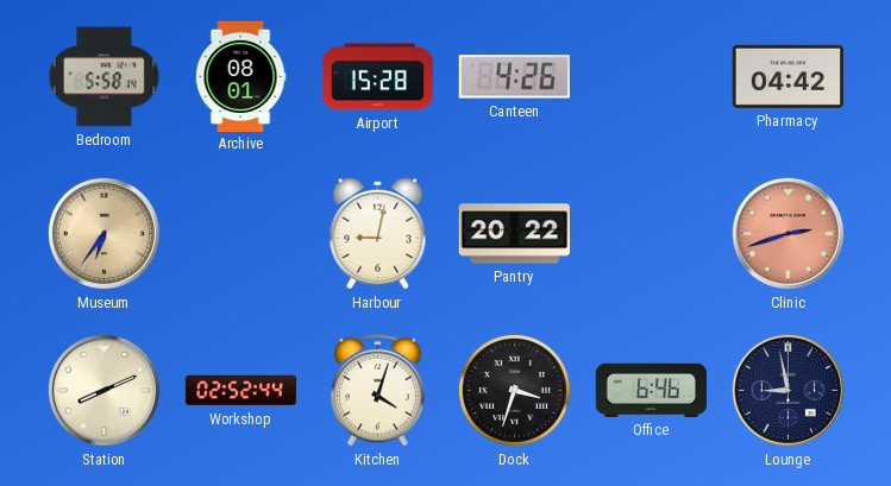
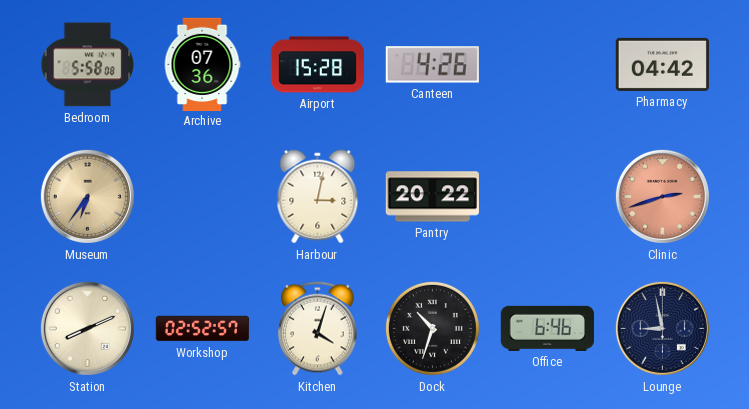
Bedroom: 5:58:14 -> 5:58:08 (88, 65)
Archive: 08:01 -> 07:36 (202, 64)
Harbour: 9:02 -> 3:02 (318, 197)
Workshop: 02:52:44 -> 02:52:57 (202, 329)
Dock: 3:33 -> 10:33 (432, 328)
